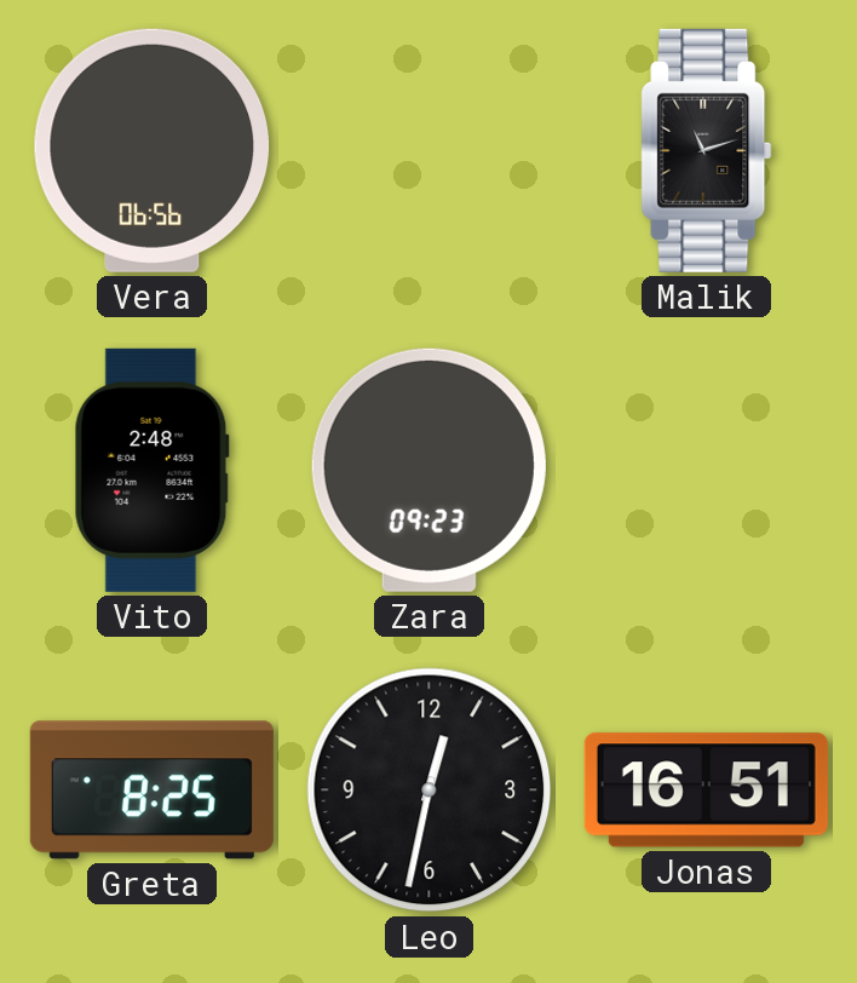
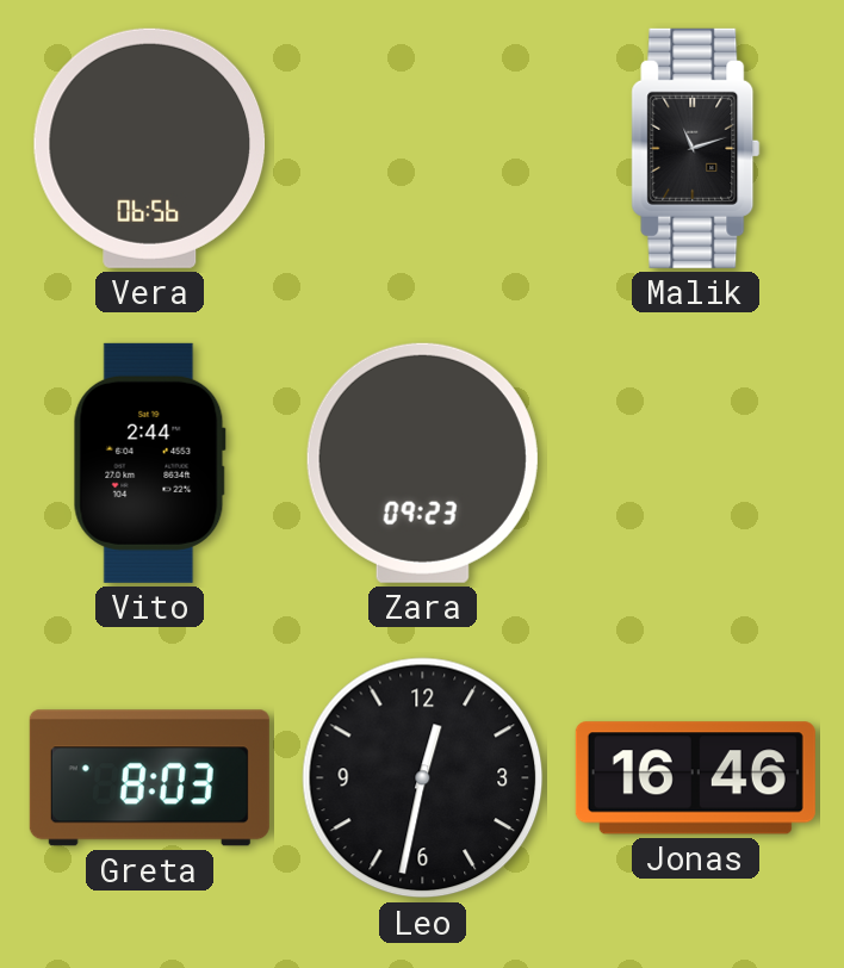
Vito: 2:48 -> 2:44 (149, 463)
Greta: 8:25 -> 8:03 (149, 778)
Jonas: 16:51 -> 16:46 (695, 778)
